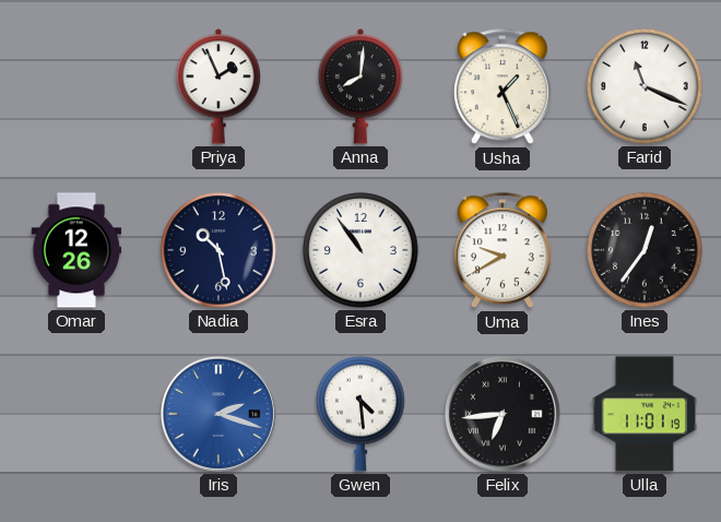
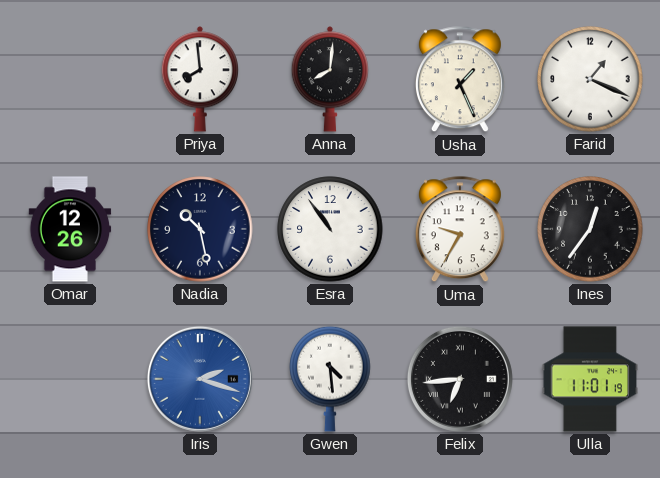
Priya: 1:56 -> 7:59 (199, 79)
Farid: 11:19 -> 1:19 (590, 79)
Uma: 9:40 -> 9:35 (460, 230)
